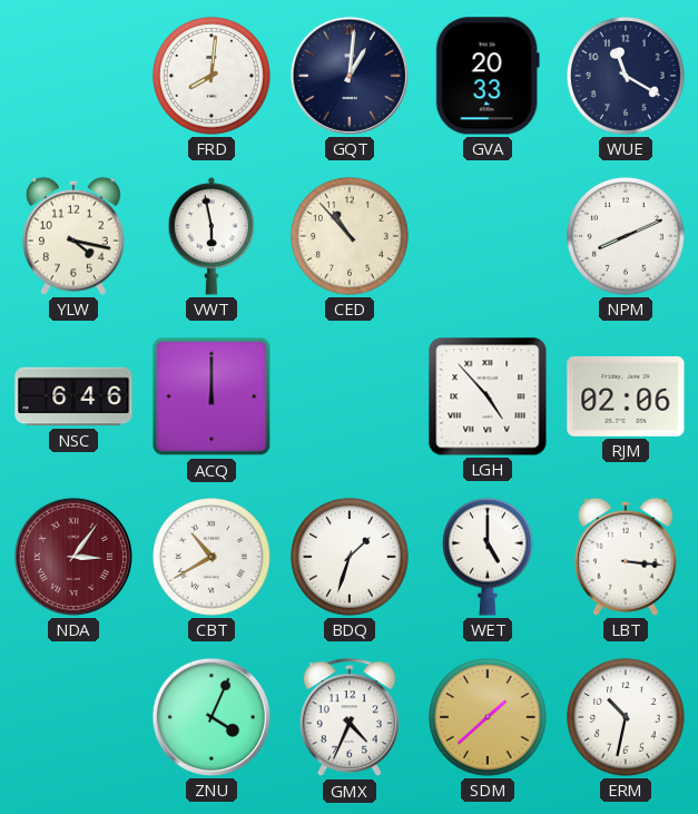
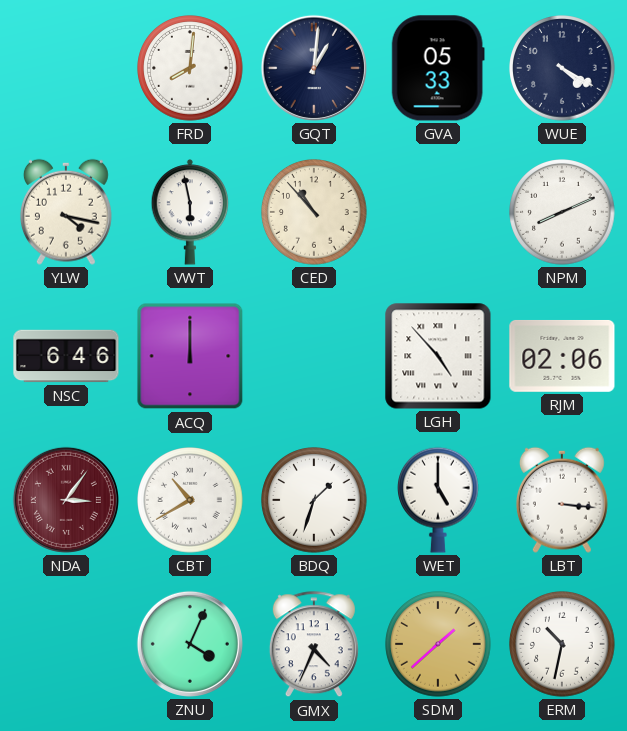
GVA: 20:33 -> 05:33 (438, 68)
WUE: 11:20 -> 4:20 (562, 68)
